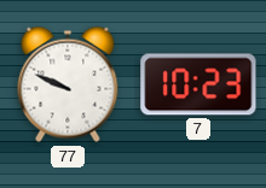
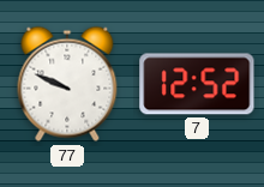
7: 10:23 -> 12:52 (197, 84)
